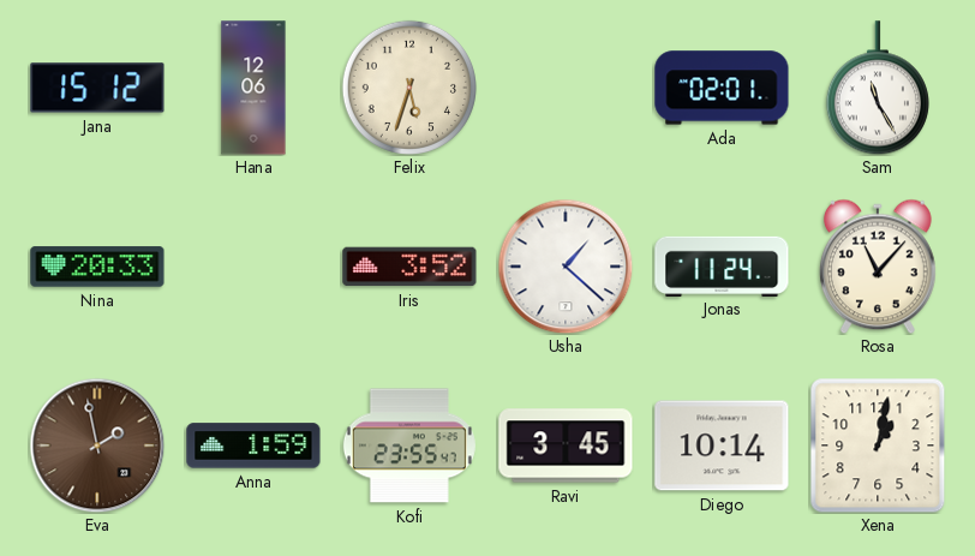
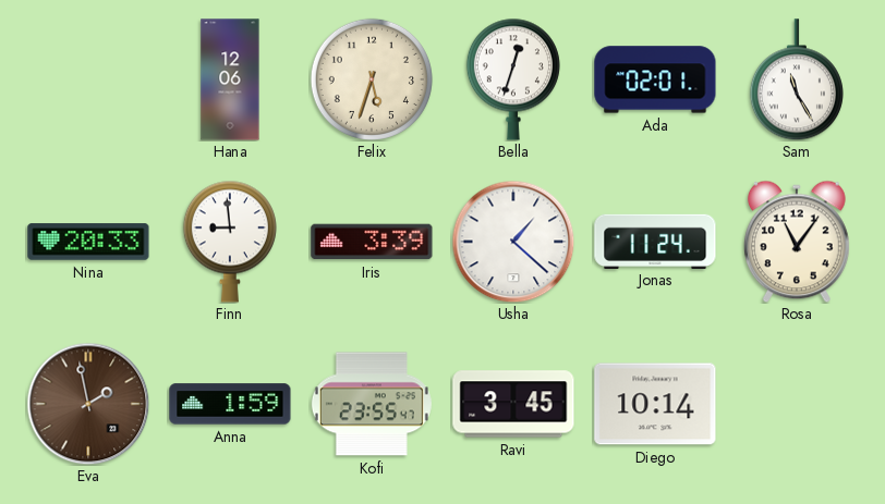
Jana: 15:12 -> none (97, 88)
Bella: none -> 12:33 (513, 79)
Finn: none -> 8:59 (230, 242)
Iris: 3:52 -> 3:39 (372, 242)
Rosa: 11:07 -> 11:06 (797, 242)
Xena: 1:02 -> none (878, 446)
